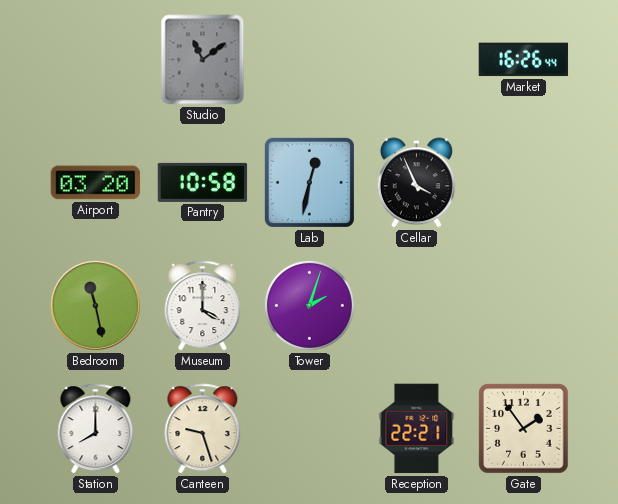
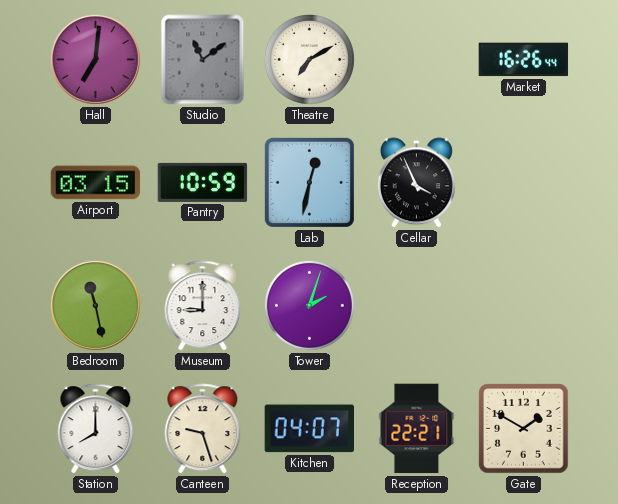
Hall: none -> 7:01 (95, 59)
Theatre: none -> 7:10 (309, 59)
Airport: 03:20 -> 03:15 (96, 183)
Pantry: 10:58 -> 10:59 (203, 182)
Museum: 4:00 -> 9:00 (203, 306)
Kitchen: none -> 04:07 (309, 429)
Gate: 1:54 -> 1:50 (524, 429)
